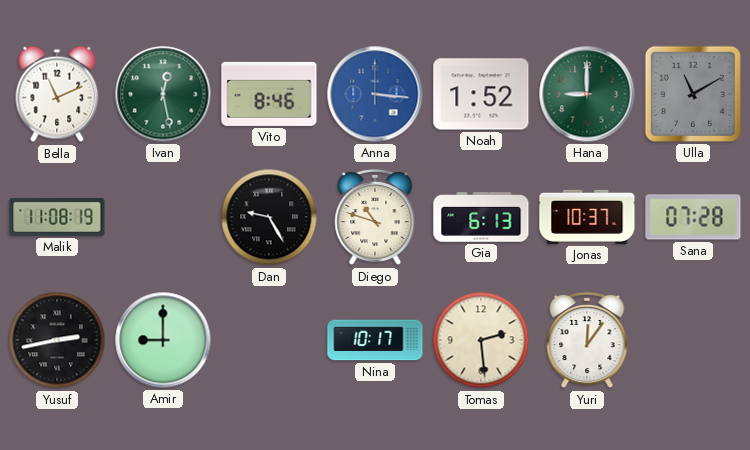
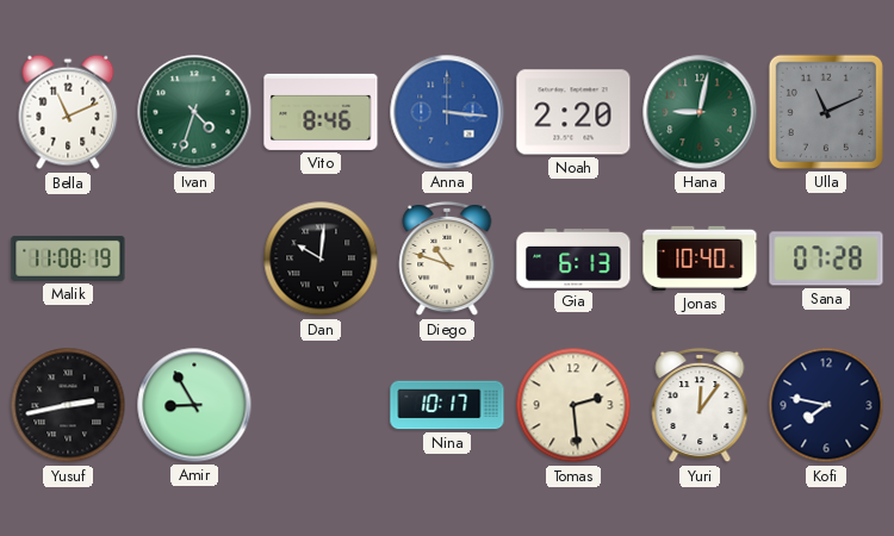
Ivan: 12:28 -> 4:33 (194, 112)
Noah: 1:52 -> 2:20 (573, 112)
Hana: 9:00 -> 9:02 (700, 112)
Ulla: 11:10 -> 11:11 (826, 112)
Dan: 9:25 -> 10:01 (321, 258)
Jonas: 10:37 -> 10:40 (700, 258)
Amir: 9:00 -> 8:55 (194, 405)
Kofi: none -> 7:47 (826, 405)
